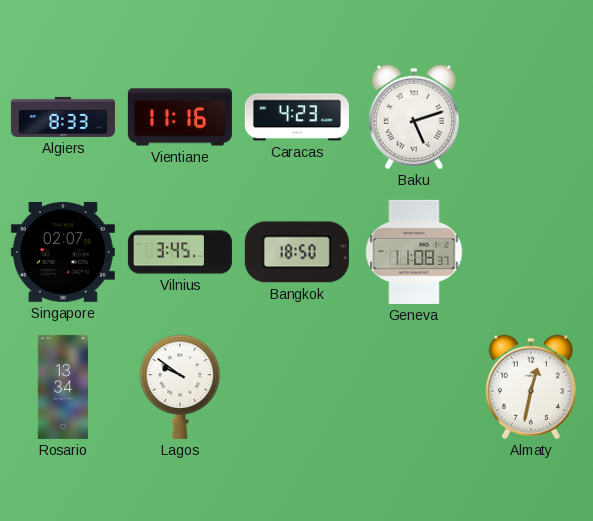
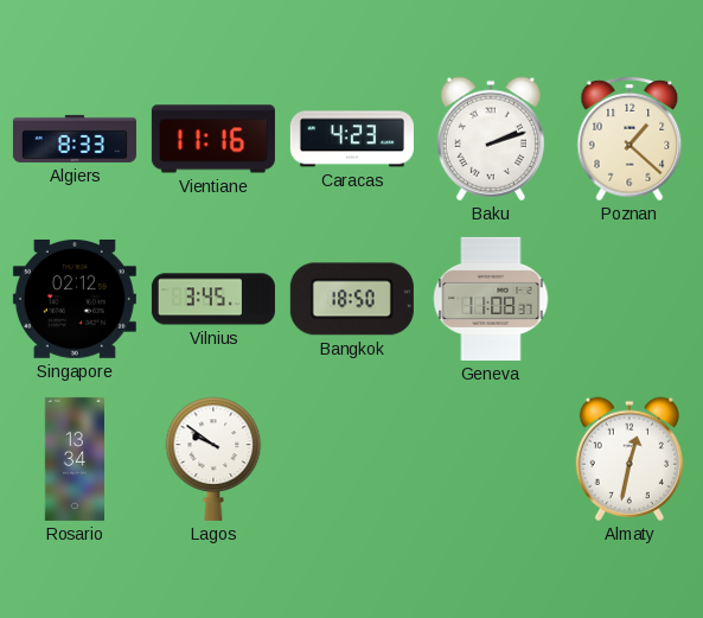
Baku: 5:12 -> 2:12 (491, 139)
Poznan: none -> 1:22 (629, 139)
Singapore: 02:07 -> 02:12 (75, 299)
